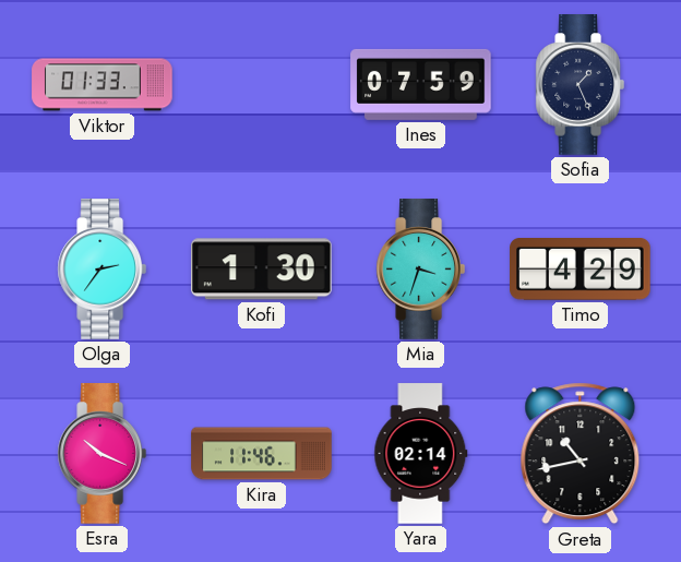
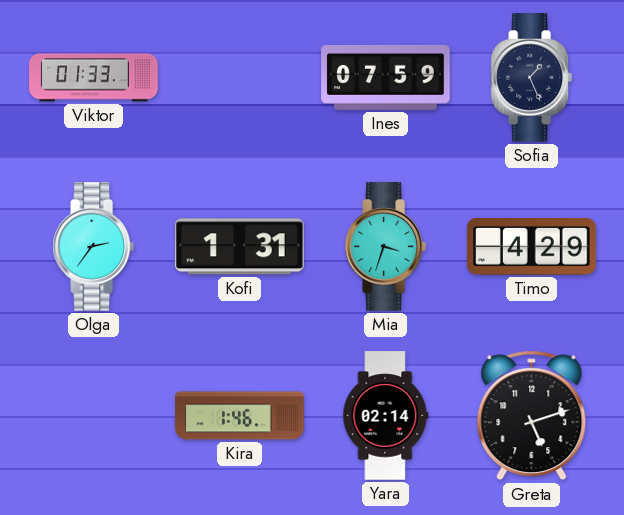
Kofi: 1:30 -> 1:31 (240, 247)
Esra: 10:19 -> none (101, 454)
Kira: 11:46 -> 1:46 (240, 416)
Greta: 10:43 -> 5:12 (532, 416)
